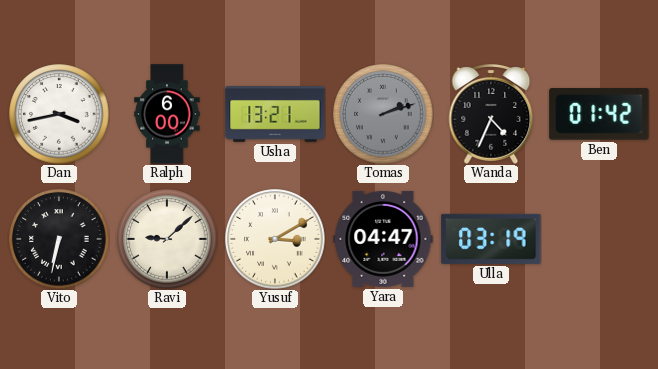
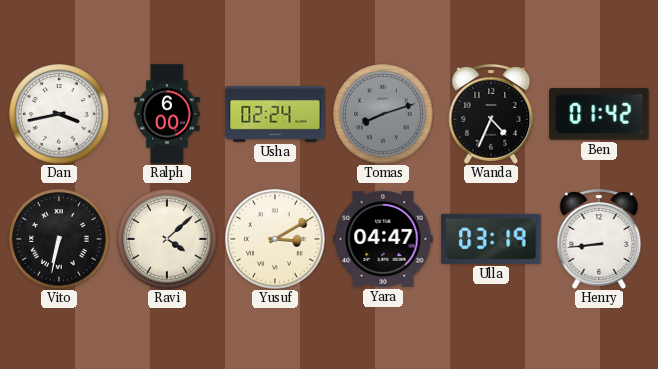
Usha: 13:21 -> 02:24 (275, 114)
Tomas: 2:12 -> 8:12 (383, 114)
Ravi: 9:08 -> 4:08 (167, 239)
Henry: none -> 8:44 (599, 239)
